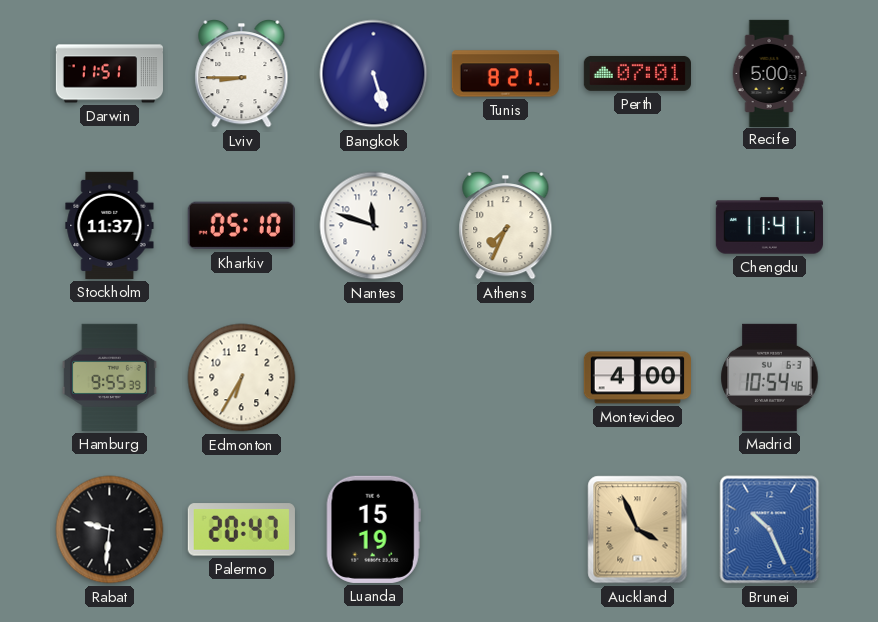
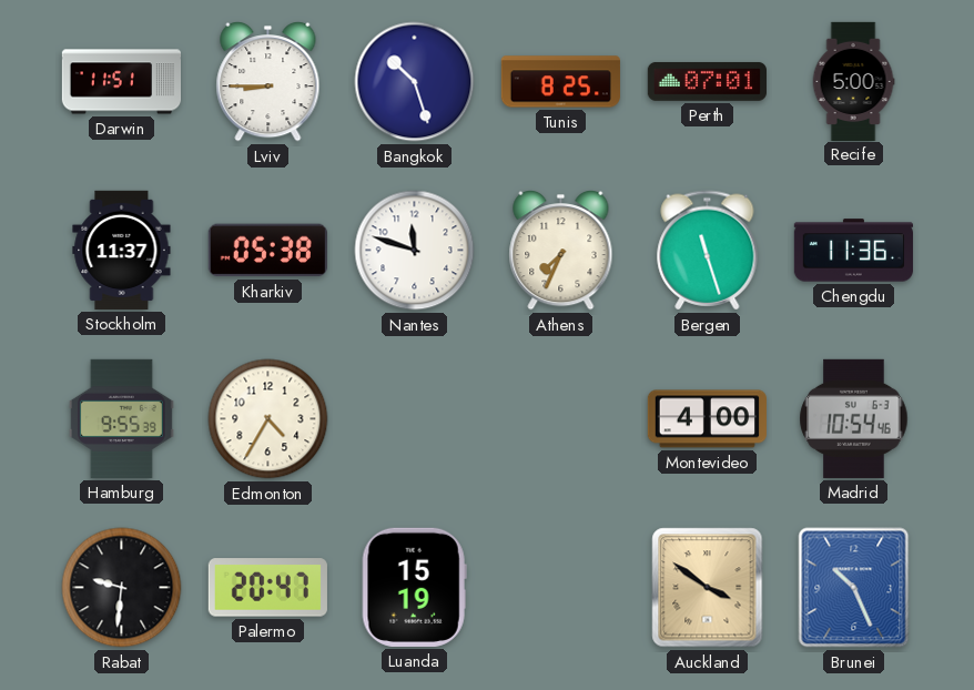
Bangkok: 5:27 -> 10:27 (415, 82)
Tunis: 8:21 -> 8:25 (560, 82)
Kharkiv: 05:10 -> 05:38 (267, 251)
Bergen: none -> 11:27 (708, 251)
Chengdu: 11:41 -> 11:36 (853, 251)
Edmonton: 6:35 -> 4:35 (268, 419)
Auckland: 3:56 -> 3:51 (708, 588)
